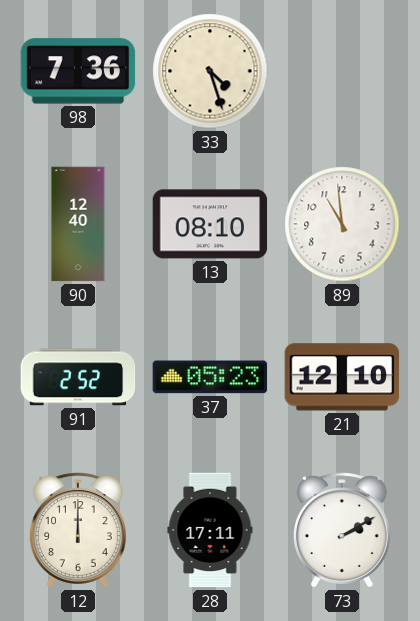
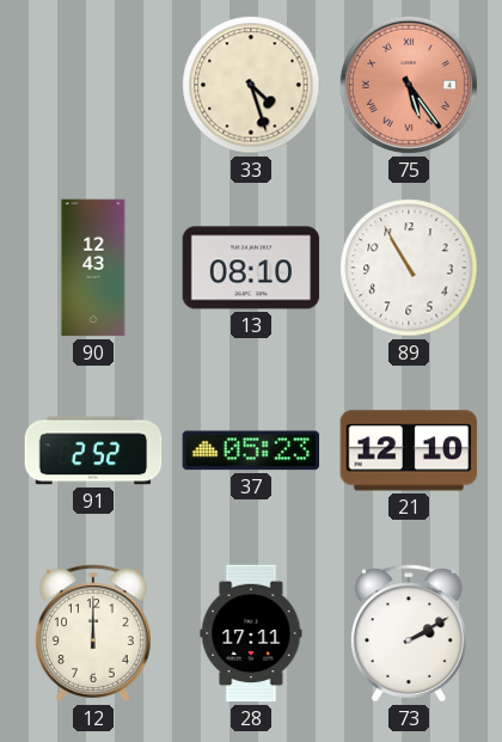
98: 7:36 -> none (78, 71)
75: none -> 5:24 (409, 85)
90: 12:40 -> 12:43 (93, 268)
89: 10:59 -> 10:55 (409, 268)
